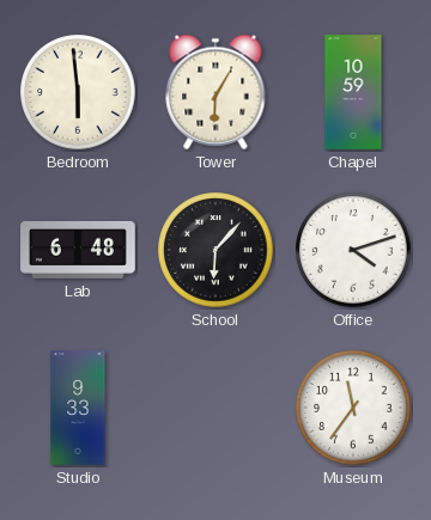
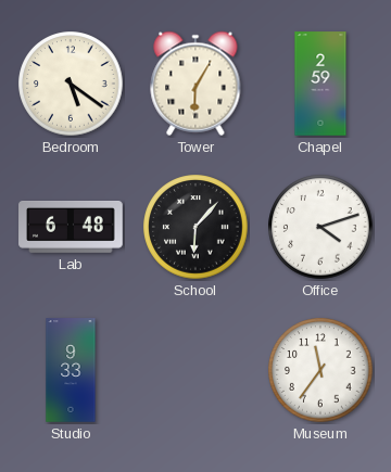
Bedroom: 5:59 -> 5:21 (71, 84)
Chapel: 10:59 -> 2:59 (320, 84)
